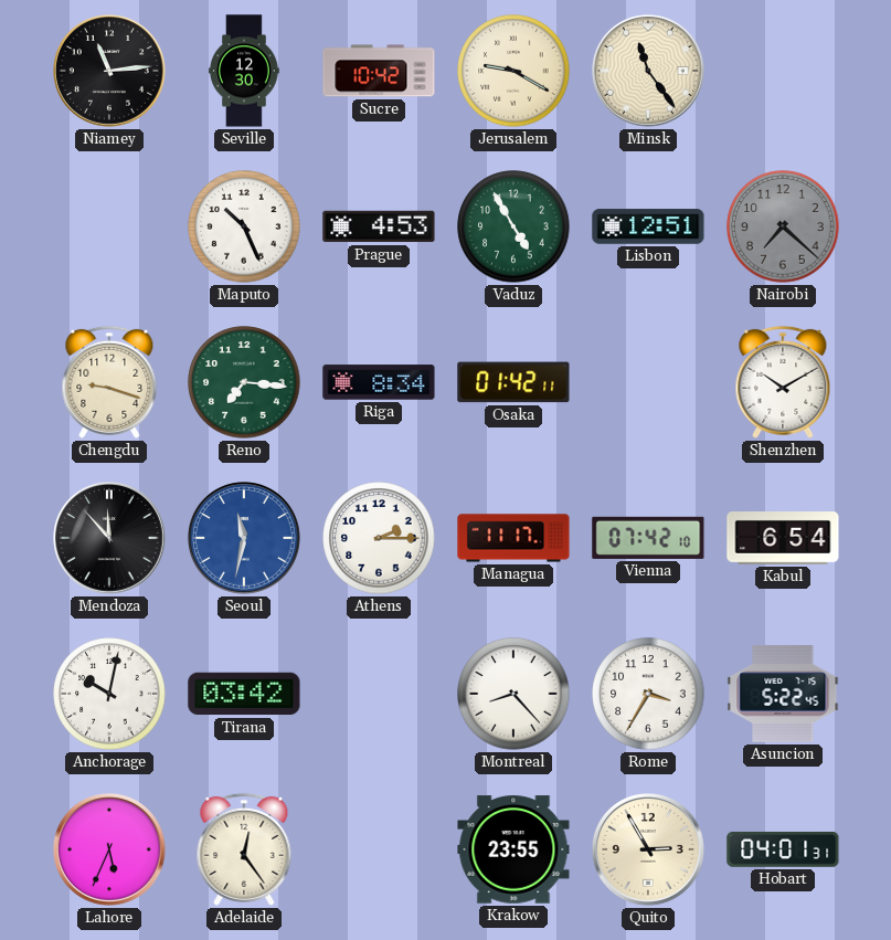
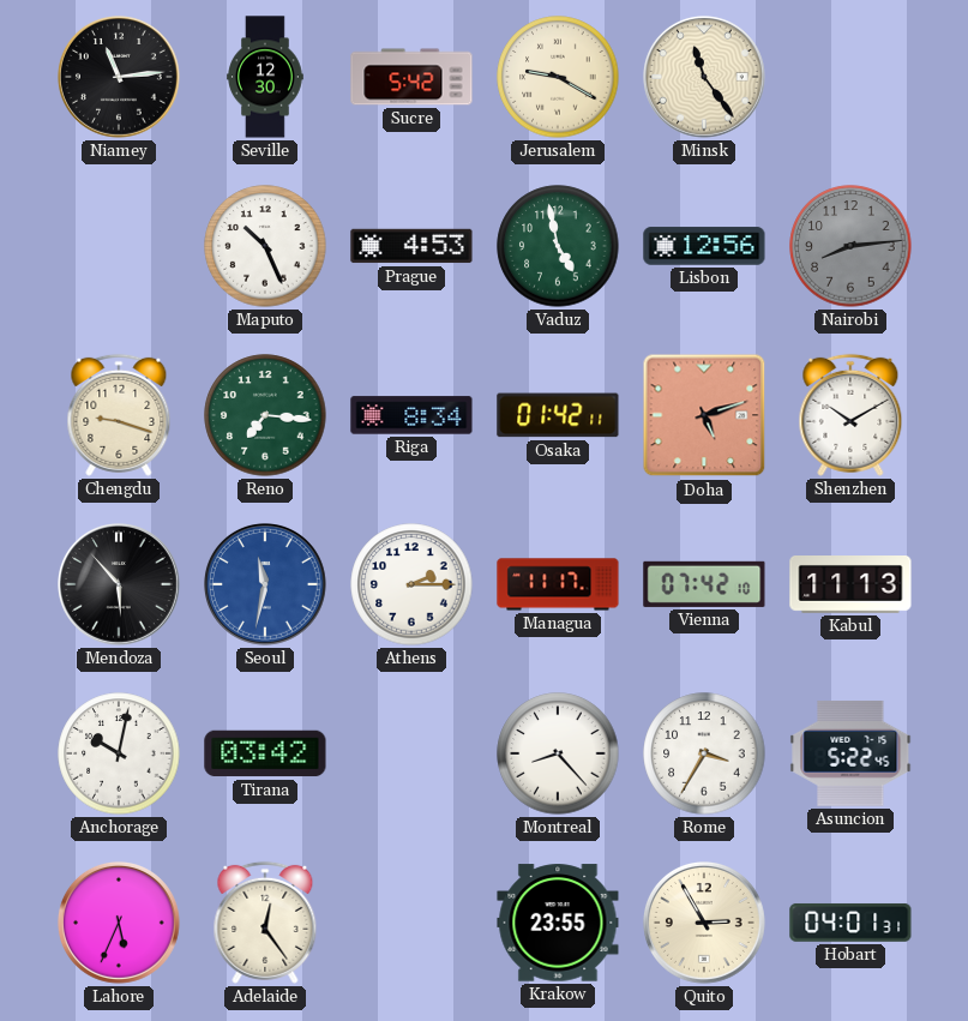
Sucre: 10:42 -> 5:42 (411, 77)
Vaduz: 4:55 -> 4:58 (558, 246)
Lisbon: 12:51 -> 12:56 (704, 246)
Nairobi: 7:22 -> 8:14 (850, 246)
Doha: none -> 5:12 (704, 415)
Mendoza: 11:53 -> 5:53 (120, 585)
Kabul: 6:54 -> 11:13 (850, 585)
